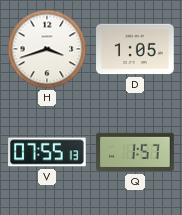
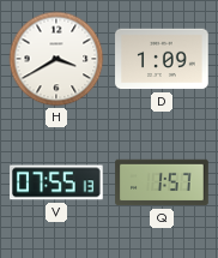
H: 3:42 -> 3:40 (56, 59)
D: 1:05 -> 1:09 (162, 59)
